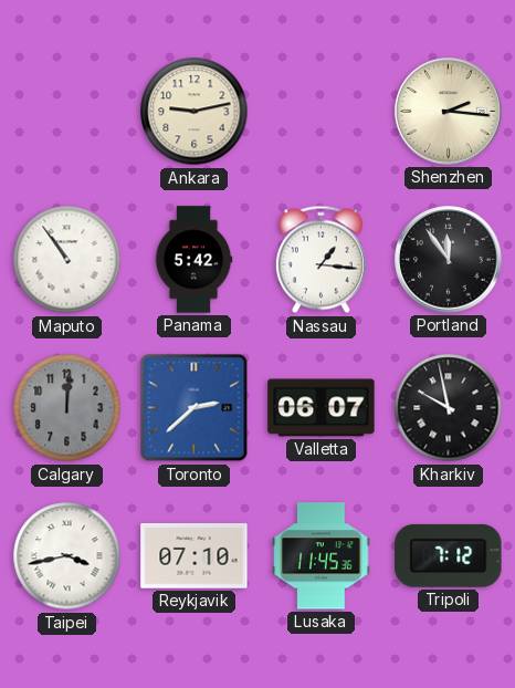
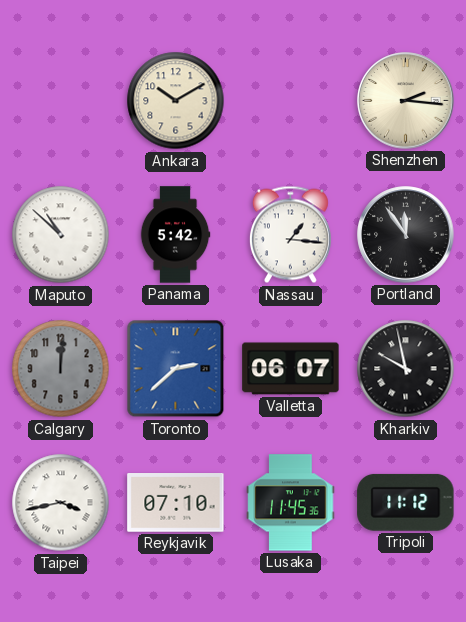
Ankara: 9:13 -> 10:10 (176, 101)
Maputo: 10:54 -> 10:52 (61, 235)
Tripoli: 7:12 -> 11:12 (406, 502)
